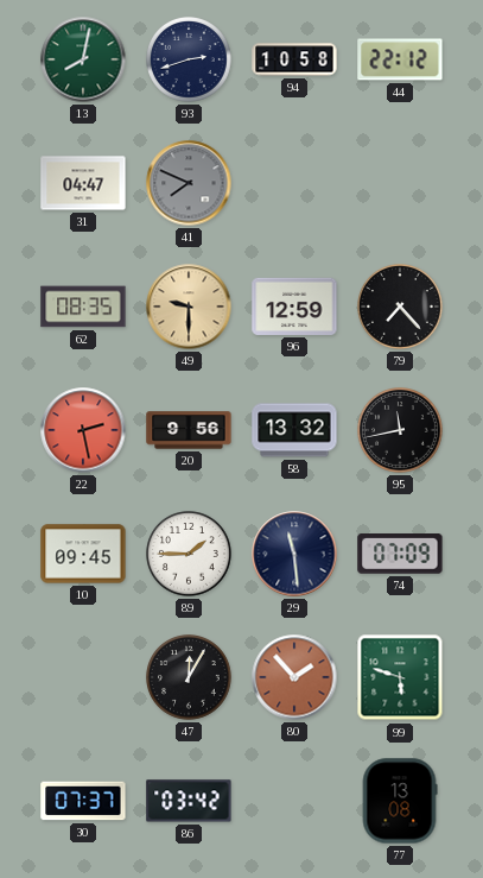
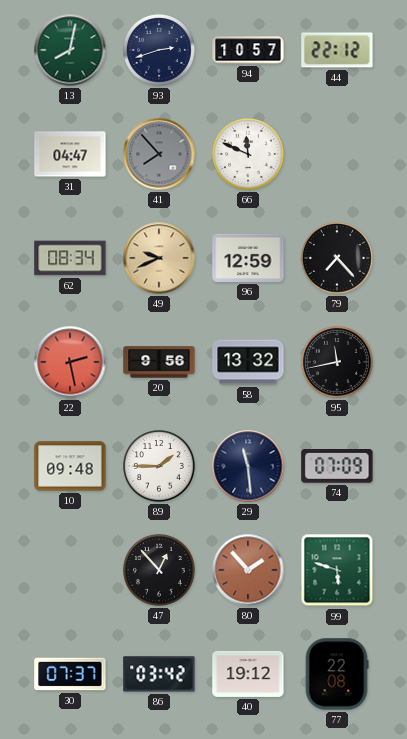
94: 10:58 -> 10:57 (248, 50)
41: 7:49 -> 7:53 (159, 154)
66: none -> 11:49 (249, 155)
62: 08:35 -> 08:34 (70, 258)
49: 9:30 -> 9:41 (159, 258)
10: 09:45 -> 09:48 (70, 466)
47: 12:05 -> 12:53 (160, 571)
40: none -> 19:12 (248, 674)
77: 13:08 -> 22:08 (337, 674)
